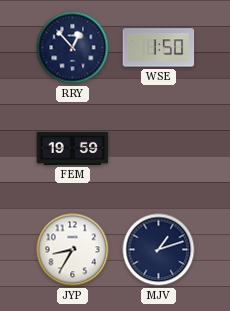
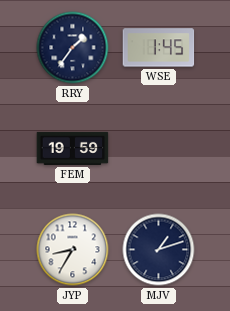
RRY: 12:53 -> 1:36 (73, 48)
WSE: 1:50 -> 1:45 (159, 48)
